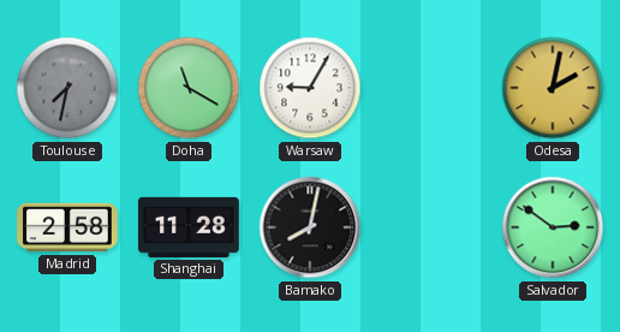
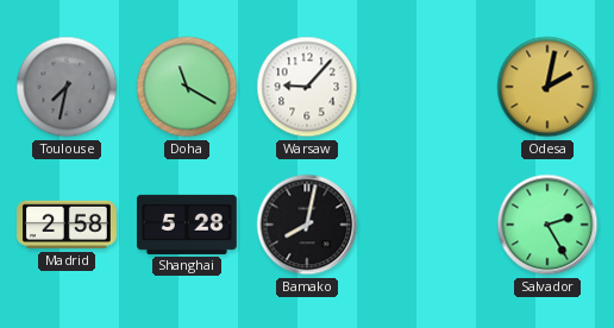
Warsaw: 9:05 -> 9:07 (307, 87)
Shanghai: 11:28 -> 5:28 (188, 225)
Salvador: 2:51 -> 2:25 (547, 225)
